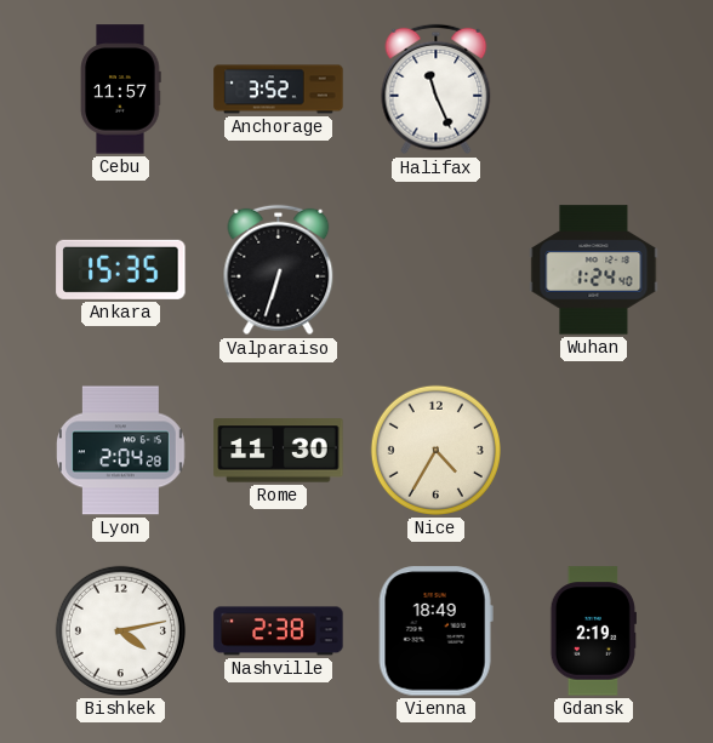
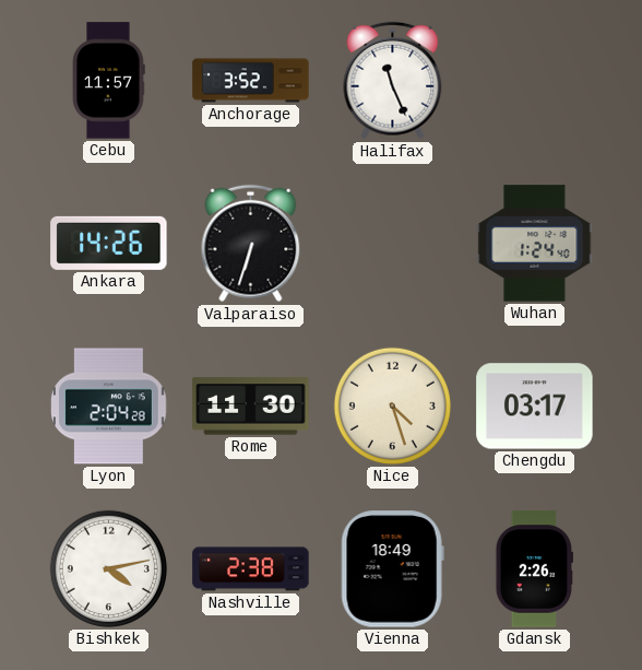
Ankara: 15:35 -> 14:26 (109, 243)
Nice: 4:35 -> 4:27 (392, 405)
Chengdu: none -> 03:17 (535, 407)
Gdansk: 2:19 -> 2:26 (534, 569)
